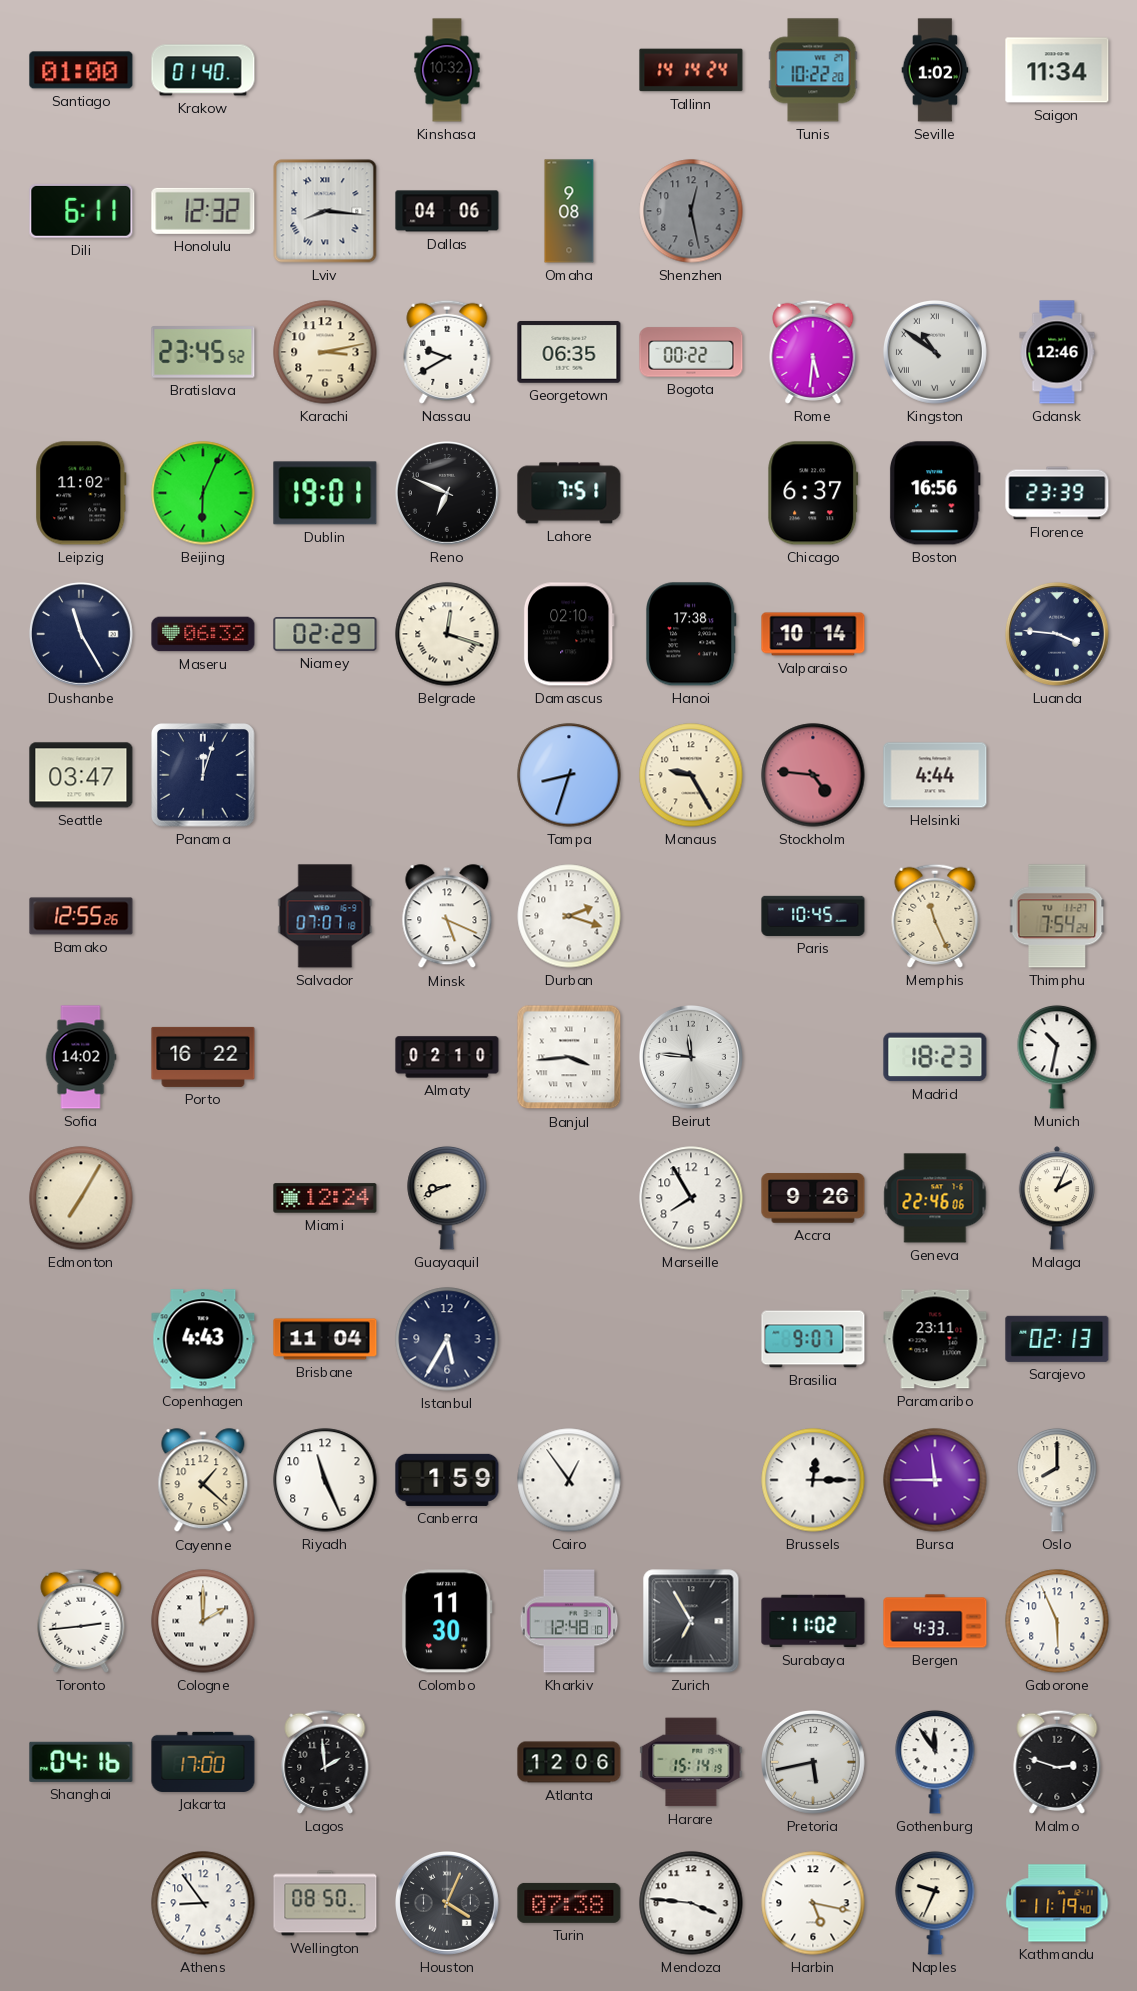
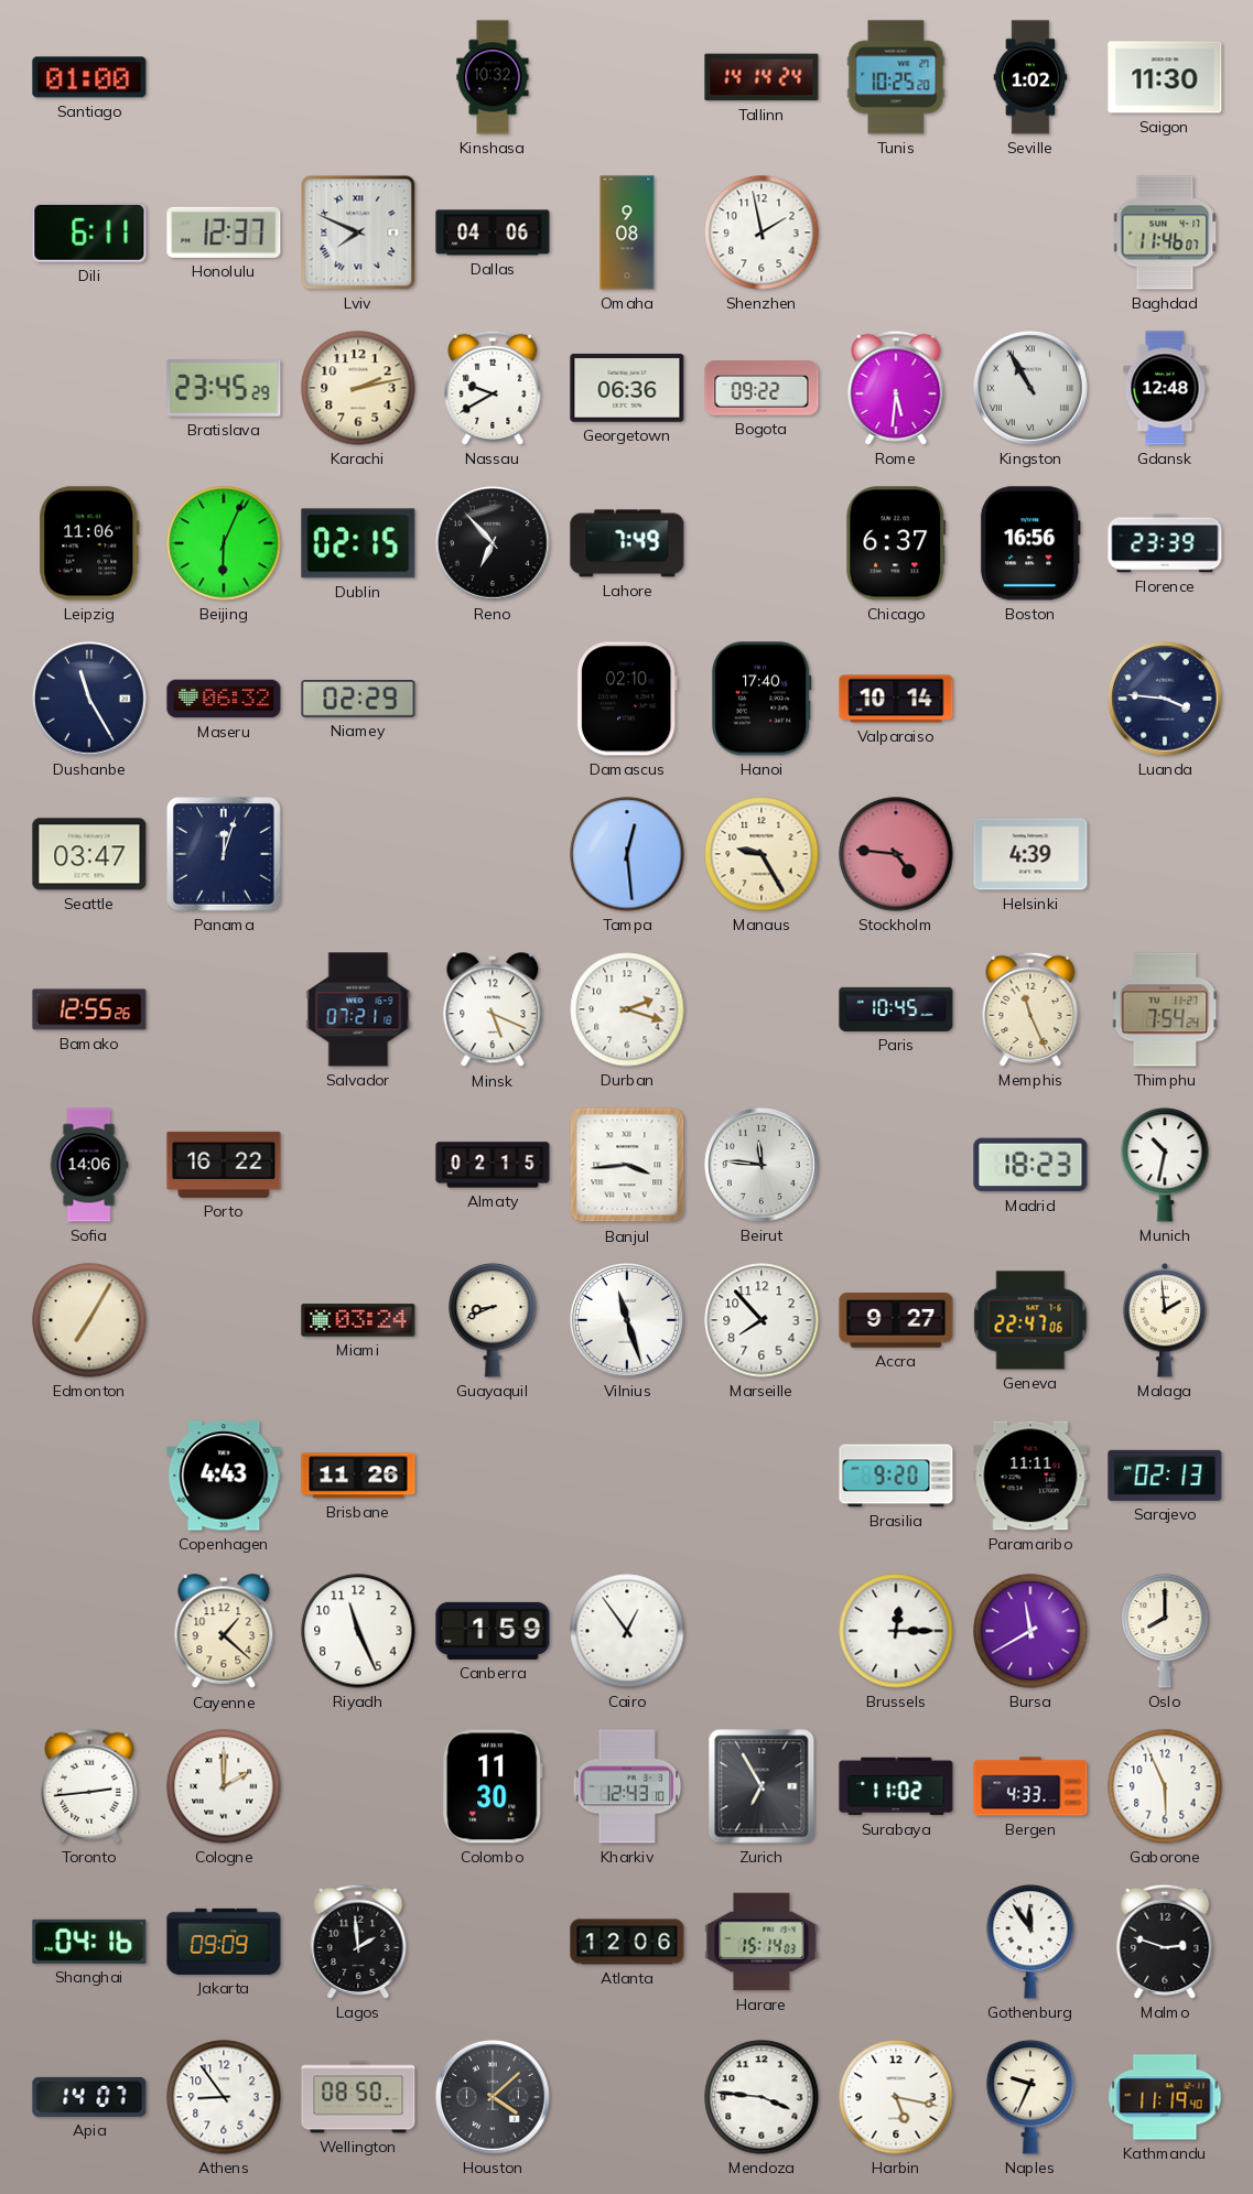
Krakow: 01:40 -> none (203, 70)
Tunis: 10:22 -> 10:25 (896, 77)
Saigon: 11:34 -> 11:30 (1165, 77)
Honolulu: 12:32 -> 12:37 (224, 233)
Lviv: 8:16 -> 7:49 (358, 233)
Shenzhen: 12:28 -> 1:58 (761, 233)
Shenzhen dial: grey -> white (761, 233)
Baghdad: none -> 11:46 (1165, 233)
Bratislava: 23:45:52 -> 23:45:29 (224, 388)
Karachi: 3:13 -> 2:13 (358, 388)
Georgetown: 06:35 -> 06:36 (627, 388)
Bogota: 00:22 -> 09:22 (761, 388)
Kingston: 10:51 -> 10:55 (1031, 389)
Gdansk: 12:46 -> 12:48 (1165, 388)
Leipzig: 11:02 -> 11:06 (89, 543)
Dublin: 19:01 -> 02:15 (358, 543)
Reno: 6:49 -> 6:53 (494, 544)
Lahore: 7:51 -> 7:49 (627, 543)
Belgrade: 12:18 -> none (447, 634)
Hanoi: 17:38 -> 17:40 (761, 699)
Tampa: 8:33 -> 12:29 (627, 854)
Helsinki: 4:44 -> 4:39 (1030, 854)
Salvador: 07:07 -> 07:21 (358, 1009)
Sofia: 14:02 -> 14:06 (89, 1165)
Almaty: 02:10 -> 02:15 (493, 1165)
Miami: 12:24 -> 03:24 (358, 1320)
Vilnius: none -> 11:27 (628, 1321)
Marseille: 7:55 -> 7:53 (761, 1320)
Accra: 9:26 -> 9:27 (896, 1320)
Geneva: 22:46 -> 22:47 (1030, 1320)
Malaga: 2:04 -> 1:59 (1164, 1320)
Brisbane: 11:04 -> 11:26 (358, 1476)
Istanbul: 5:35 -> none (447, 1339)
Brasilia: 9:07 -> 9:20 (896, 1476)
Paramaribo: 23:11 -> 11:11 (1030, 1476)
Bursa: 11:45 -> 11:40 (1030, 1631)
Kharkiv: 12:48 -> 12:43 (627, 1786)
Jakarta: 17:00 -> 09:09 (224, 1942)
Harare: 15:14:19 -> 15:14:03 (761, 1942)
Pretoria: 5:43 -> none (814, 1763)
Apia: none -> 14:07 (89, 2097)
Houston: 4:04 -> 4:08 (494, 2098)
Turin: 07:38 -> none (569, 1903)
